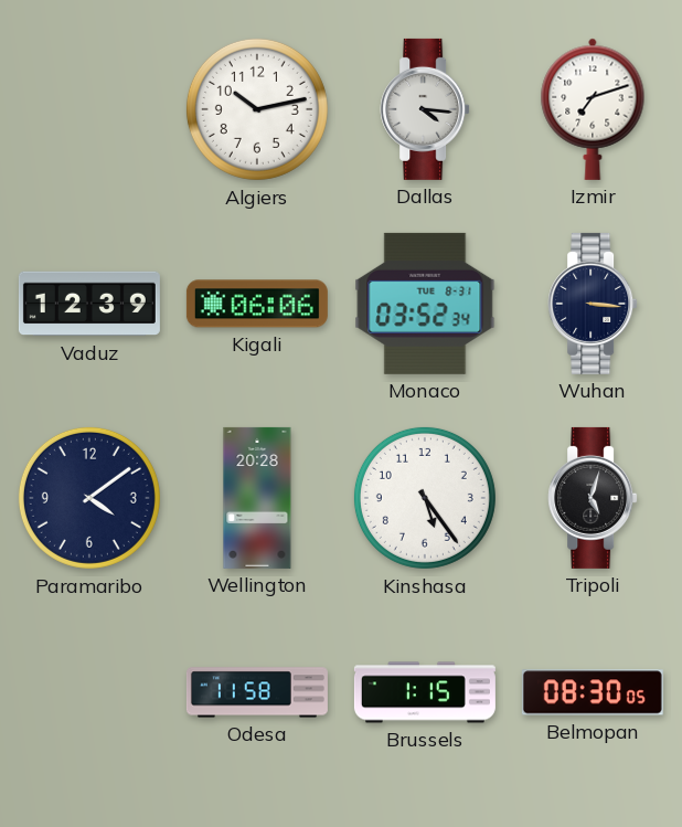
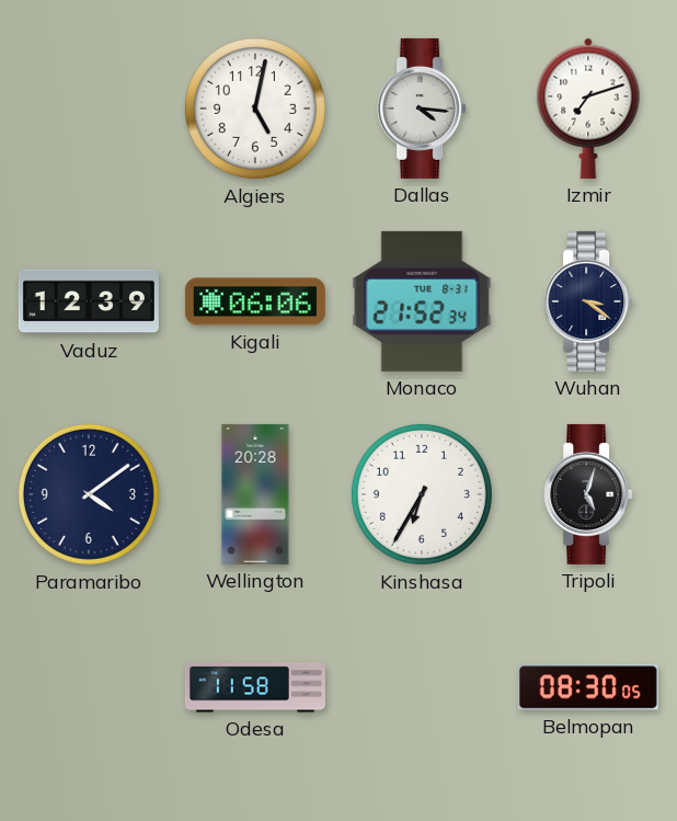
Algiers: 10:13 -> 5:02 (255, 109)
Monaco: 03:52 -> 21:52 (422, 301)
Wuhan: 3:16 -> 3:21 (588, 301)
Kinshasa: 5:24 -> 6:35 (422, 494)
Brussels: 1:15 -> none (425, 692)
